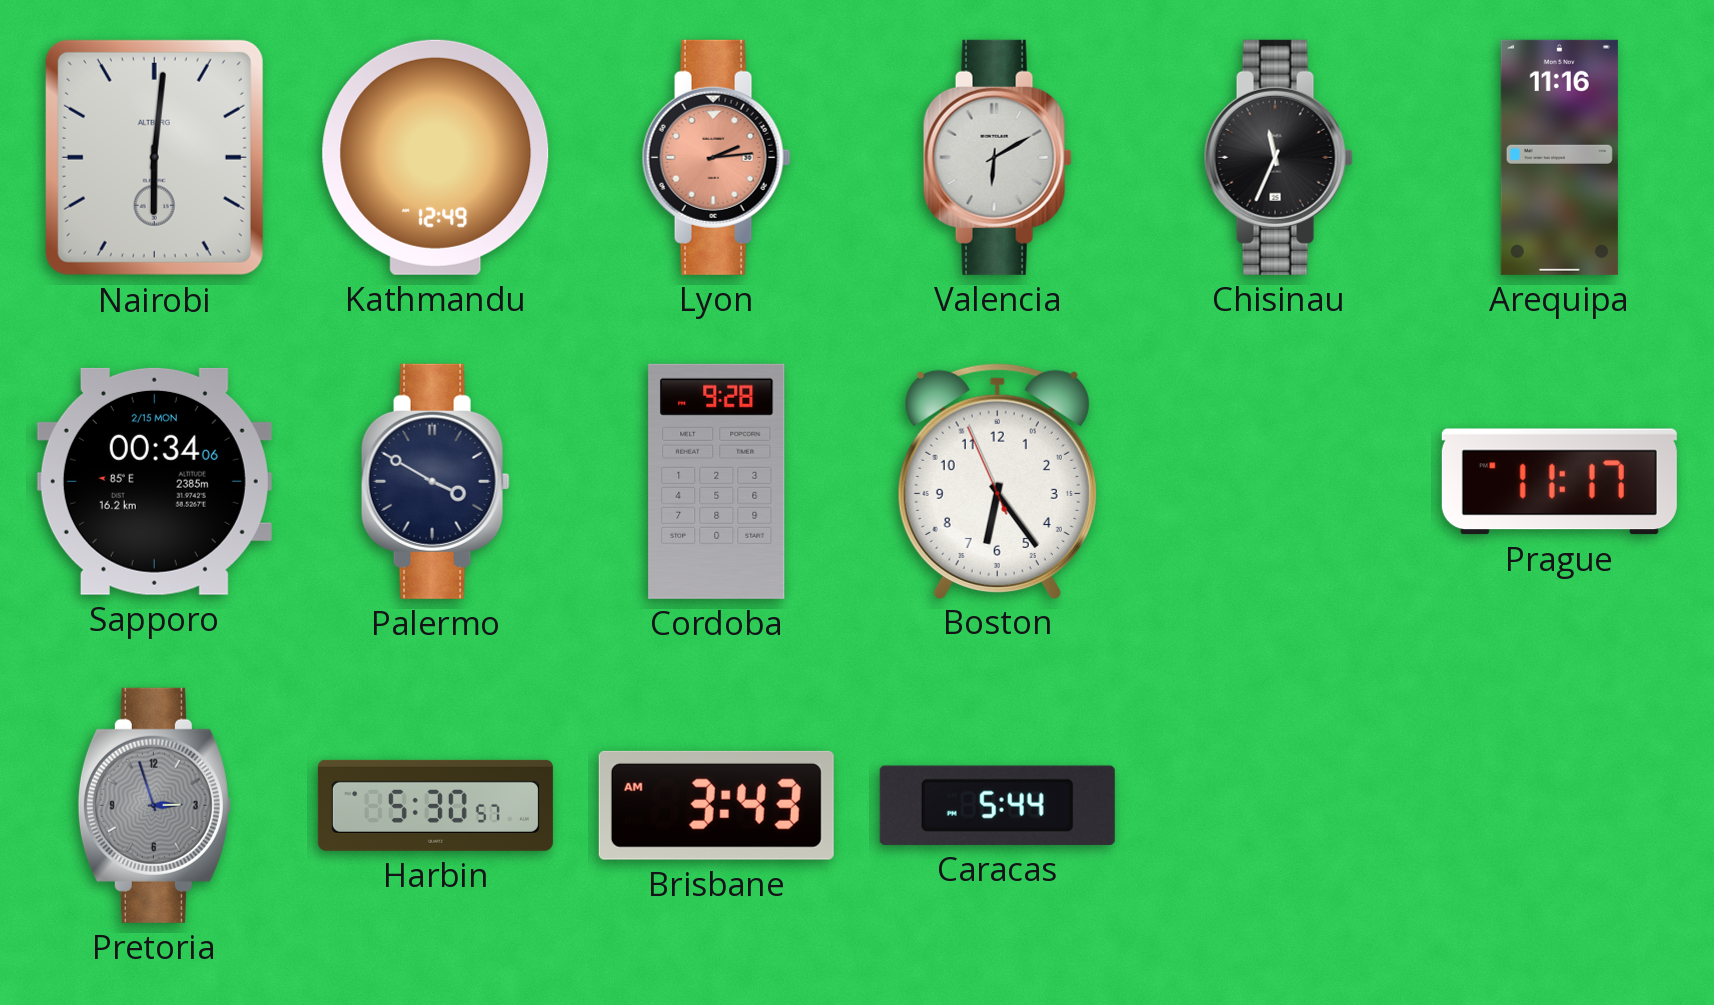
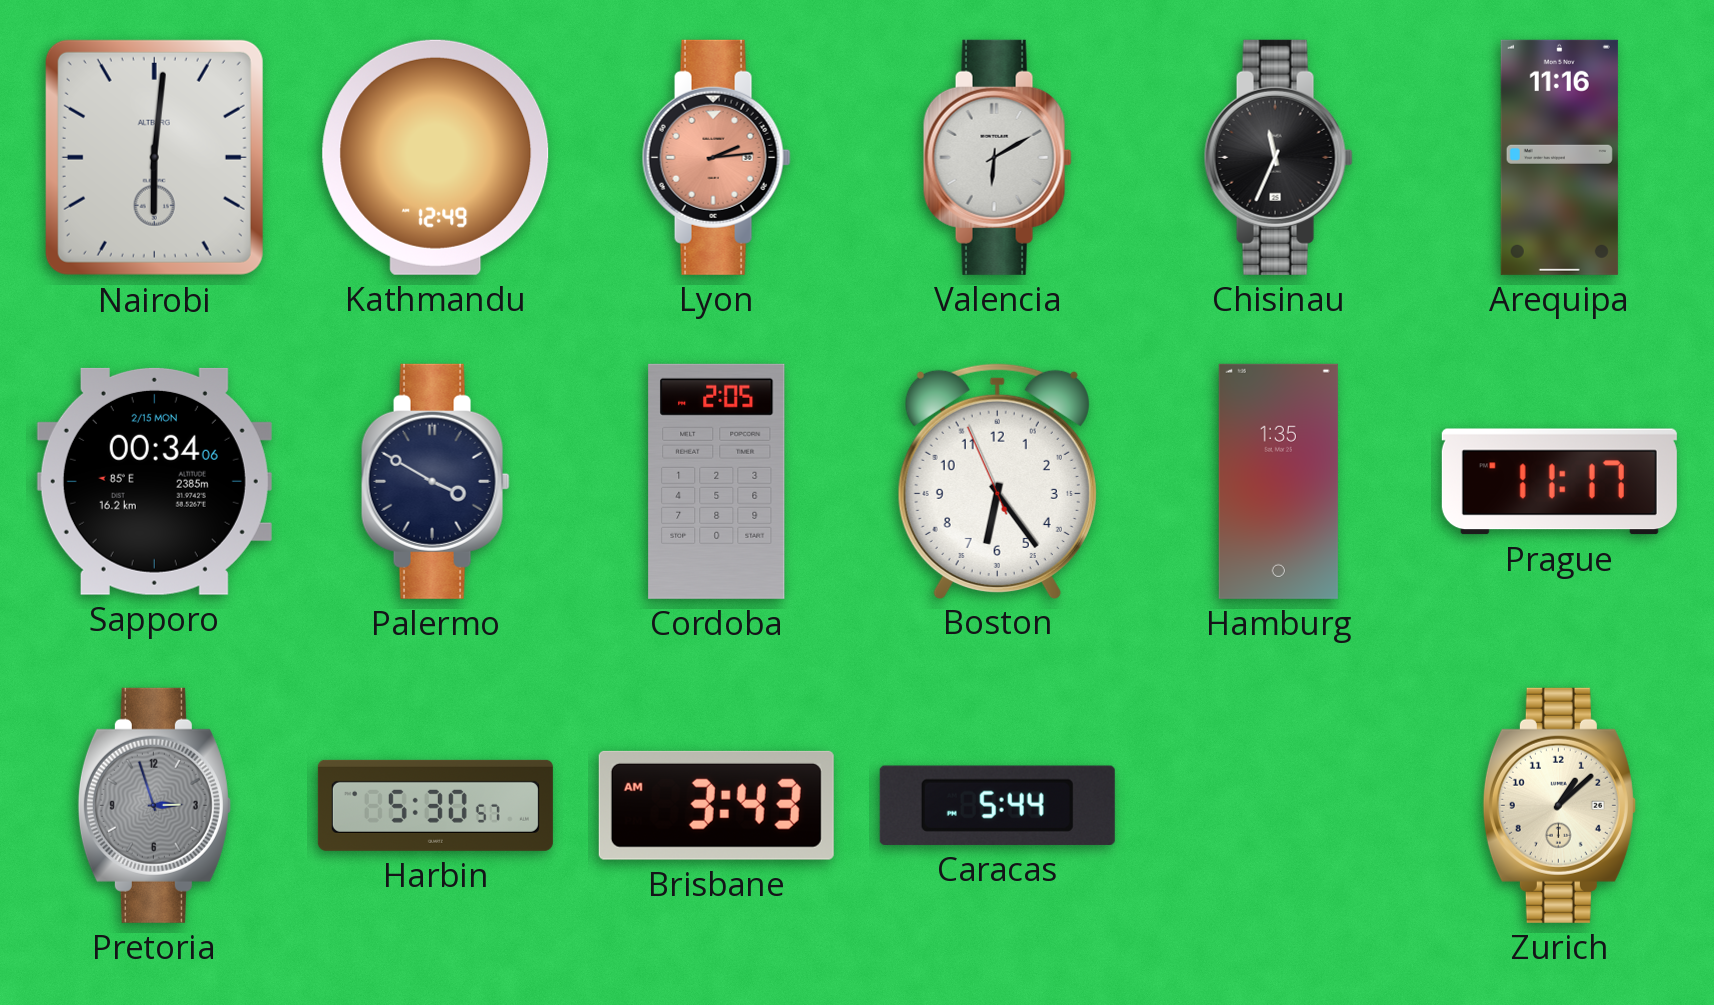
Cordoba: 9:28 -> 2:05 (717, 481)
Hamburg: none -> 1:35 (1278, 481)
Zurich: none -> 1:08 (1559, 805)
